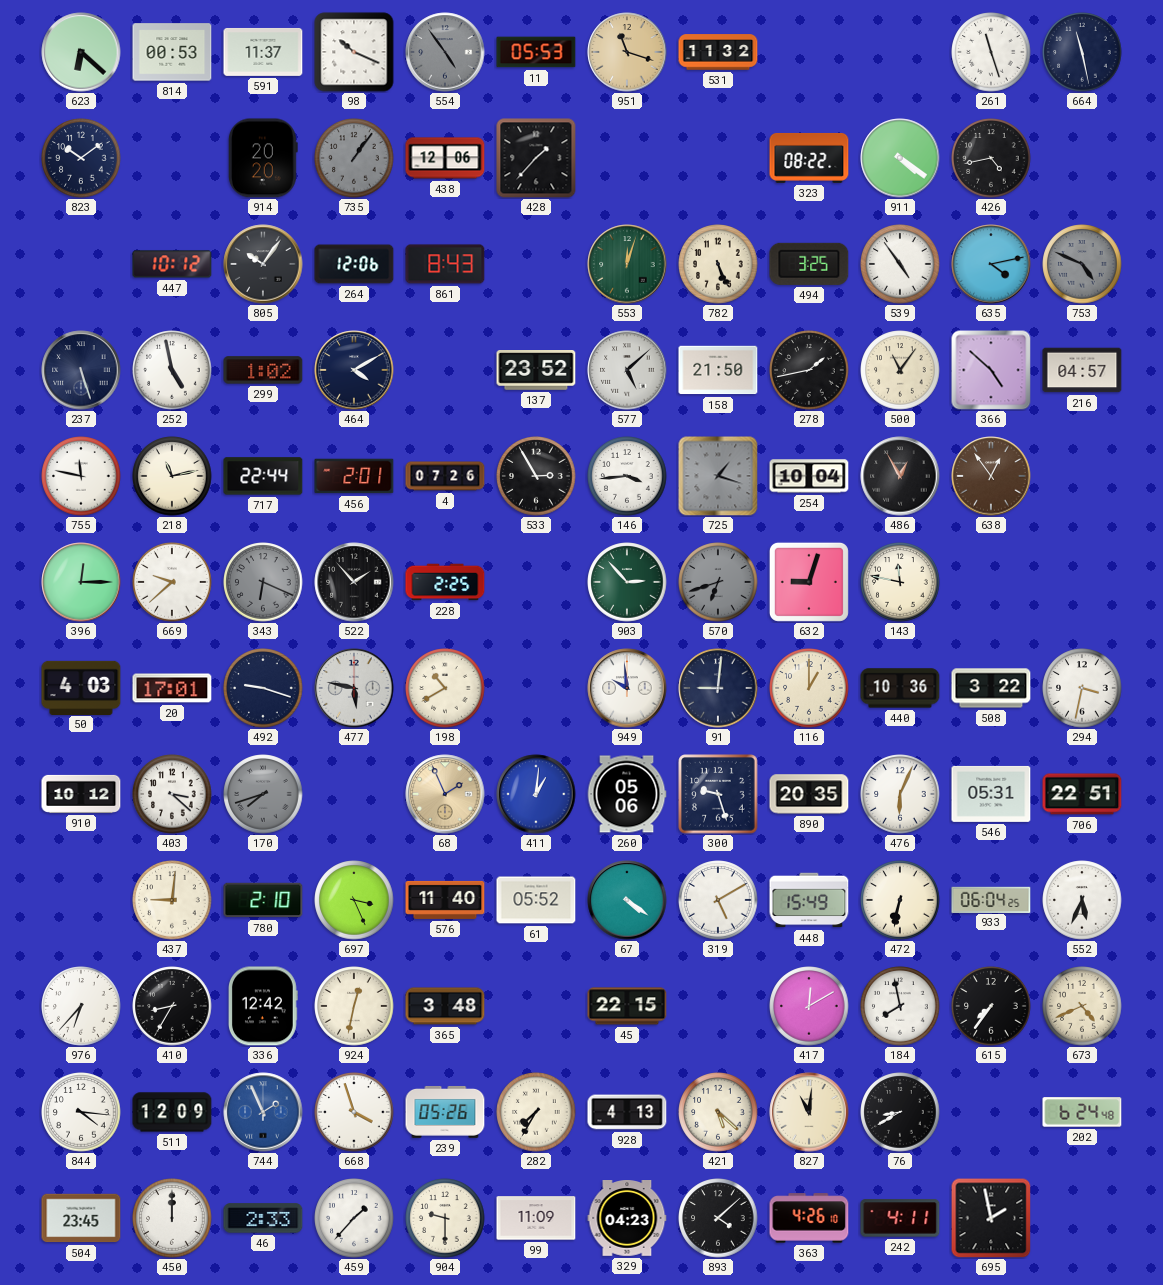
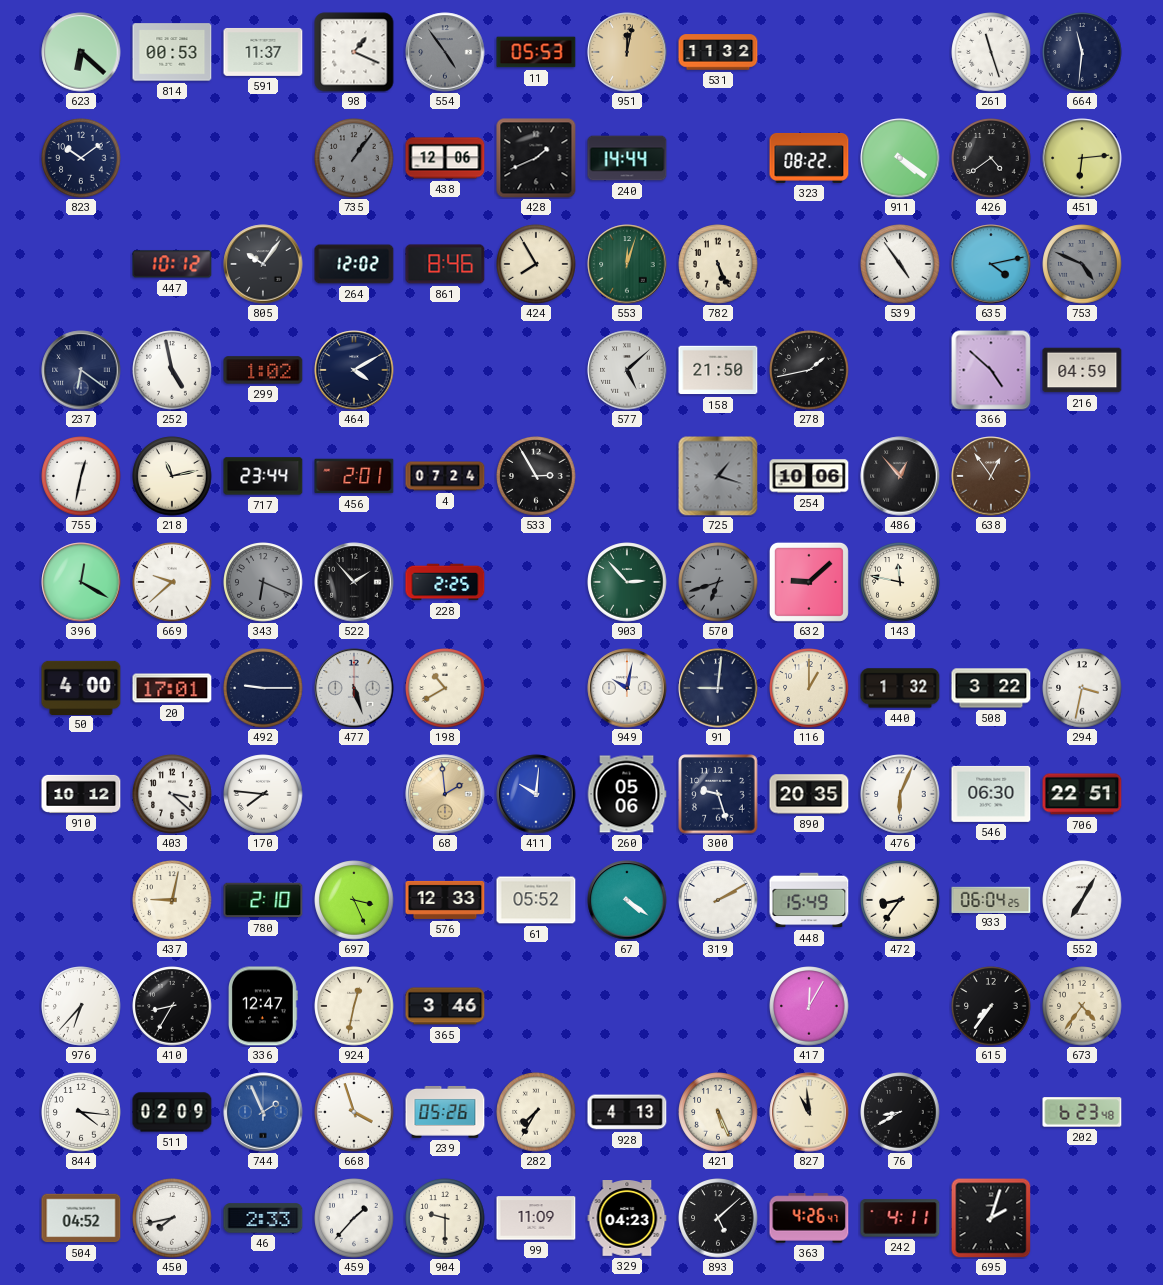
98: 10:19 -> 1:19 (354, 52)
951: 11:18 -> 12:02 (627, 52)
664: 11:28 -> 11:31 (1082, 52)
914: 20:20 -> none (263, 158)
428: 1:37 -> 1:41 (536, 158)
240: none -> 14:44 (627, 158)
426: 4:43 -> 4:39 (991, 158)
451: none -> 6:14 (1082, 158)
264: 12:06 -> 12:02 (354, 264)
861: 8:43 -> 8:46 (445, 264)
424: none -> 7:55 (536, 264)
494: 3:25 -> none (809, 264)
237: 5:27 -> 6:21 (81, 370)
137: 23:52 -> none (536, 370)
500: 11:06 -> none (900, 370)
216: 04:57 -> 04:59 (1082, 370)
755: 11:47 -> 12:32 (81, 476)
717: 22:44 -> 23:44 (263, 476)
4: 07:26 -> 07:24 (445, 476)
146: 3:44 -> none (627, 476)
254: 10:04 -> 10:06 (809, 476)
486: 12:55 -> 12:53 (900, 476)
396: 12:15 -> 12:20 (81, 582)
632: 9:03 -> 9:08 (809, 582)
50: 4:03 -> 4:00 (81, 687)
492: 9:18 -> 9:15 (263, 688)
477: 5:47 -> 5:27 (354, 688)
949: 9:59 -> 10:02 (627, 688)
440: 10:36 -> 1:32 (900, 688)
170: 7:42 -> 7:46 (263, 794)
170 dial: grey -> white (263, 794)
68: 1:56 -> 1:59 (445, 794)
411: 1:01 -> 10:01 (536, 794)
546: 05:31 -> 06:30 (991, 794)
437: 9:01 -> 9:02 (172, 900)
576: 11:40 -> 12:33 (445, 900)
319: 5:10 -> 2:10 (718, 900)
472: 6:32 -> 8:36 (900, 900)
552: 5:34 -> 7:05 (1082, 900)
336: 12:42 -> 12:47 (263, 1006)
365: 3:48 -> 3:46 (445, 1006)
45: 22:15 -> none (627, 1006)
417: 12:10 -> 12:05 (809, 1006)
184: 7:58 -> none (900, 1006)
673: 4:41 -> 4:36 (1082, 1006)
511: 12:09 -> 02:09 (172, 1112)
421: 5:22 -> 5:26 (718, 1112)
827: 11:01 -> 10:59 (809, 1112)
202: 6:24 -> 6:23 (1082, 1112)
504: 23:45 -> 04:52 (81, 1218)
450: 12:00 -> 7:43 (172, 1218)
893: 4:08 -> 5:08 (718, 1218)
363: 4:26:10 -> 4:26:47 (809, 1218)
695: 1:58 -> 2:03 (991, 1218)
